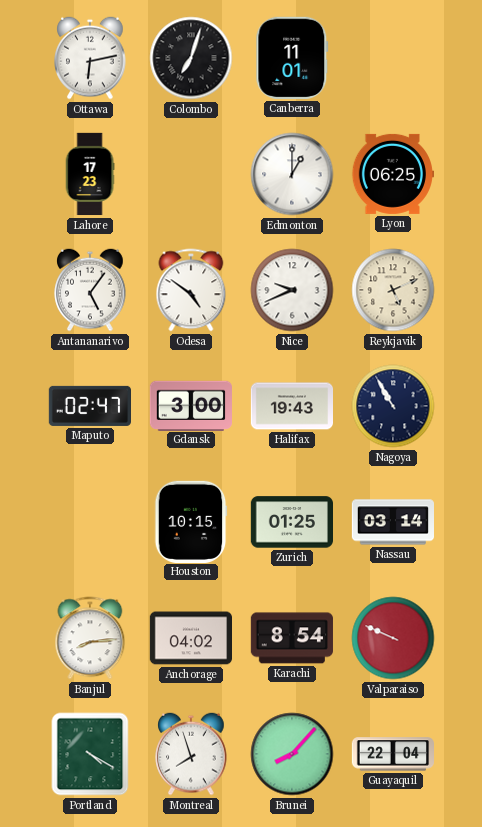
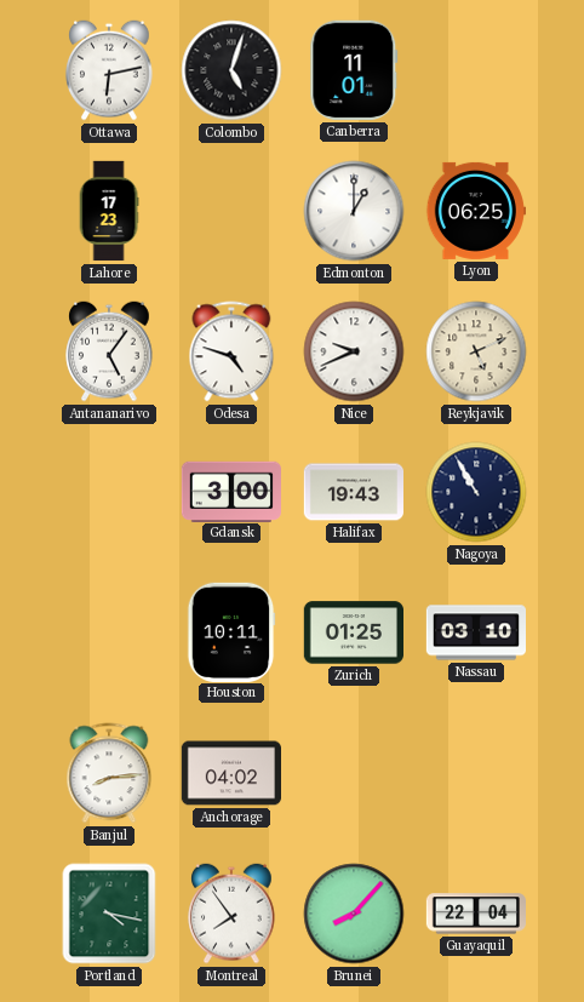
Colombo: 7:03 -> 5:03 (231, 70)
Odesa: 4:51 -> 4:48 (231, 351)
Maputo: 02:47 -> none (89, 406)
Houston: 10:15 -> 10:11 (231, 631)
Nassau: 03:14 -> 03:10 (475, 632)
Karachi: 8:54 -> none (292, 638)
Valparaiso: 9:49 -> none (393, 638)
Portland: 4:20 -> 4:17 (109, 914)
Montreal: 7:57 -> 7:54 (231, 914)
